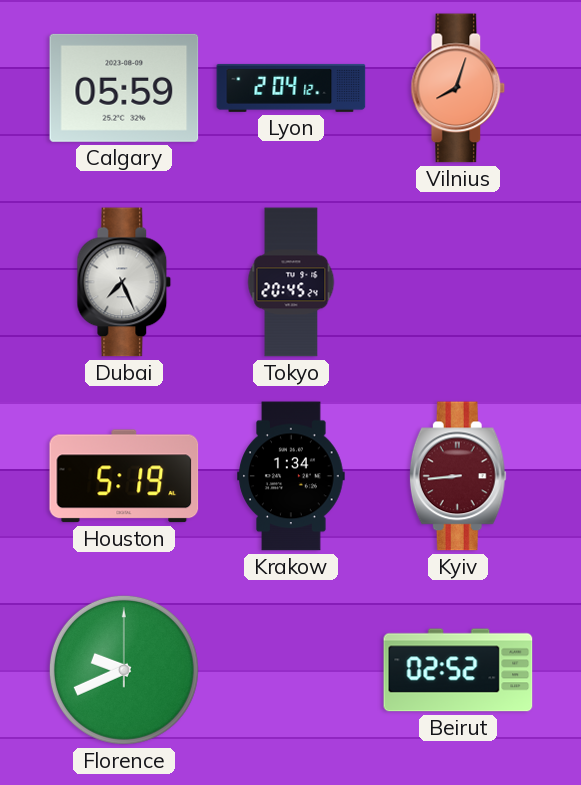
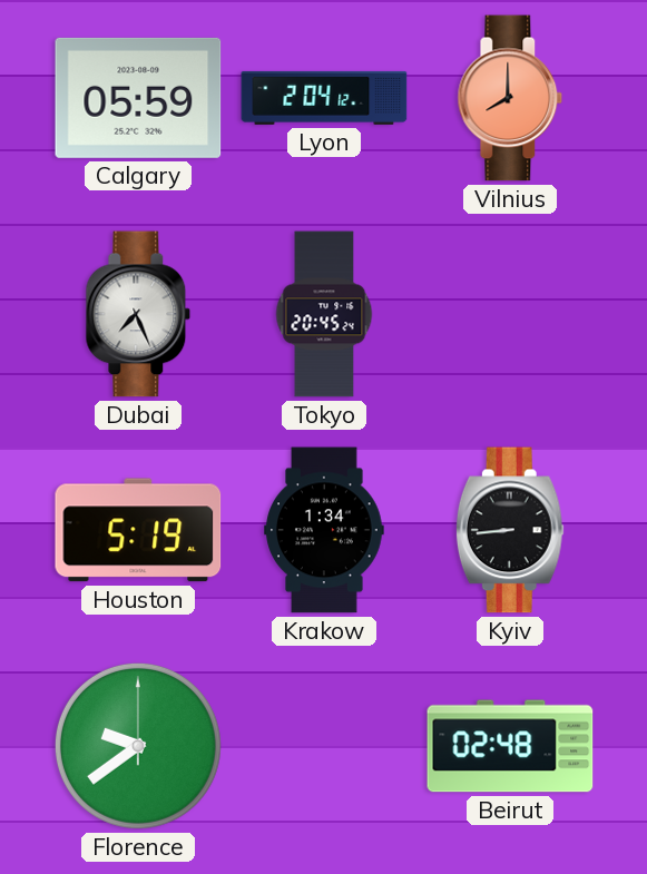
Vilnius: 8:03 -> 8:00 (510, 98)
Kyiv dial: burgundy -> black (510, 530)
Florence: 9:41 -> 9:39 (138, 746)
Beirut: 02:52 -> 02:48 (510, 746)
